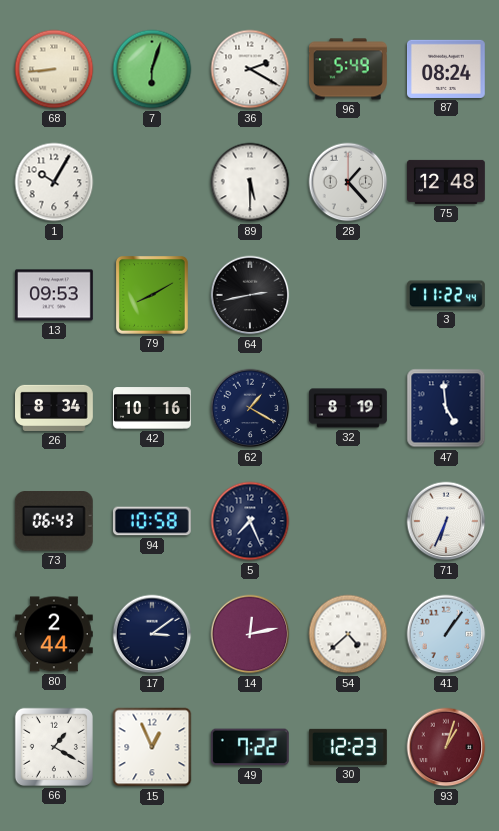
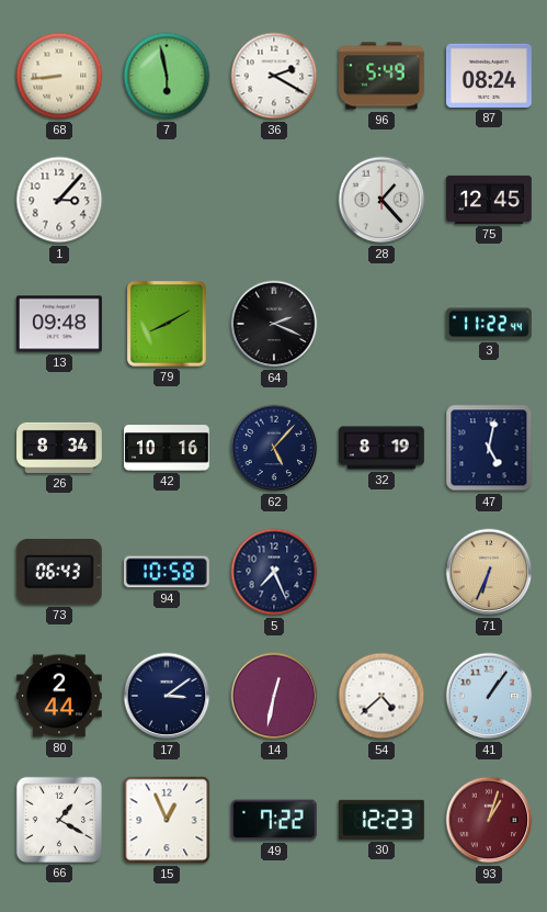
7: 6:03 -> 5:58 (167, 76)
1: 10:05 -> 3:07 (59, 200)
89: 5:30 -> none (250, 182)
75: 12:48 -> 12:45 (490, 200)
13: 09:53 -> 09:48 (60, 324)
64: 2:43 -> 2:19 (274, 324)
62: 1:20 -> 5:07 (274, 448)
47: 4:59 -> 5:02 (489, 448)
71 dial: white -> champagne (489, 572)
14: 12:13 -> 12:32 (274, 696)
